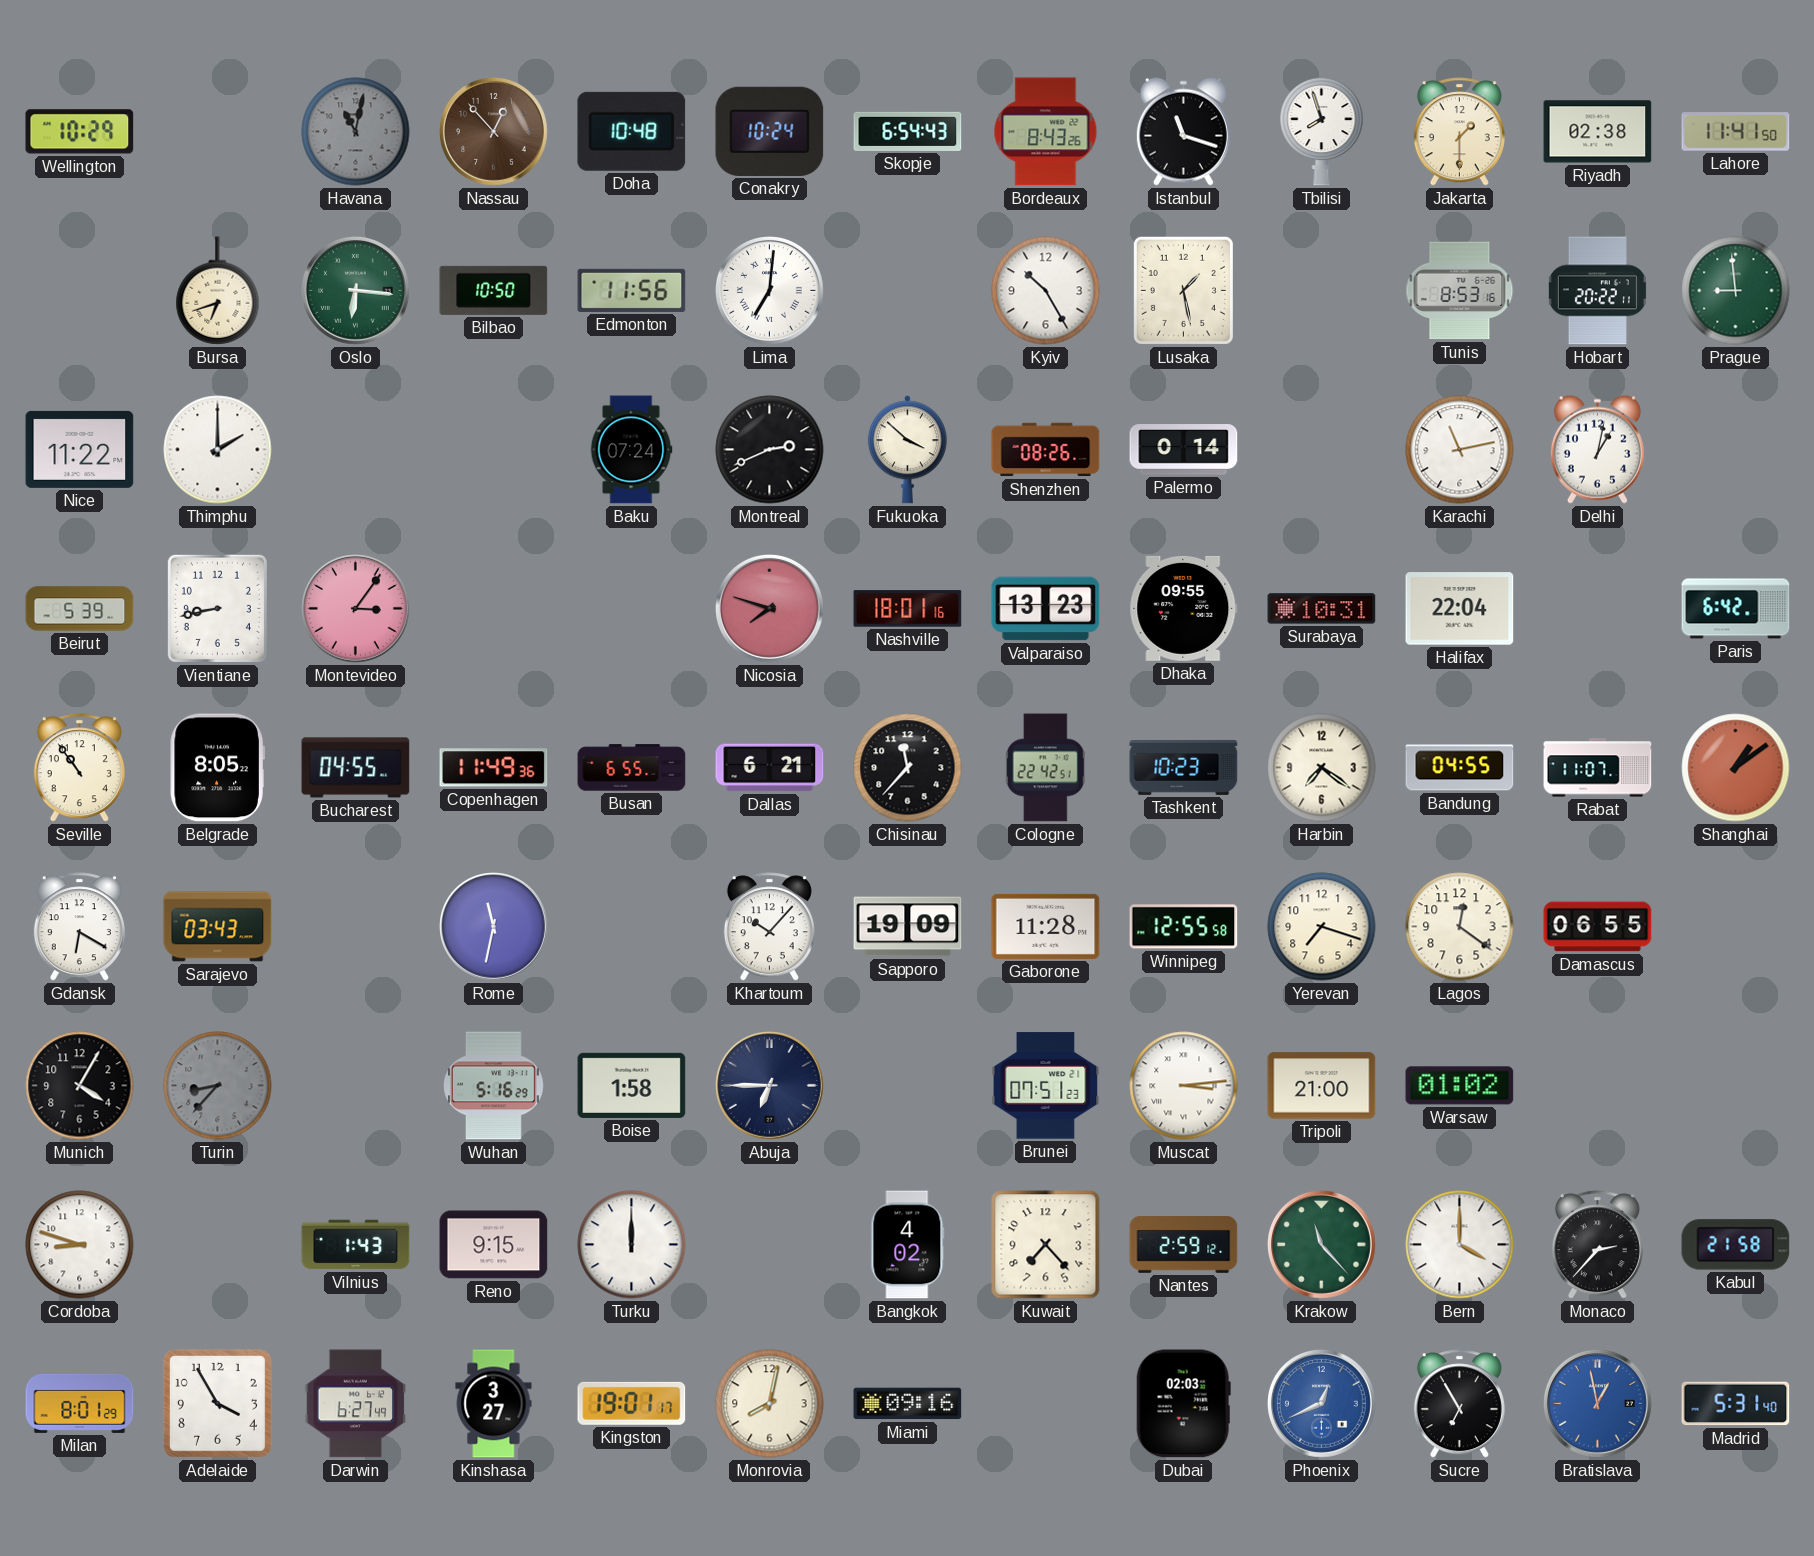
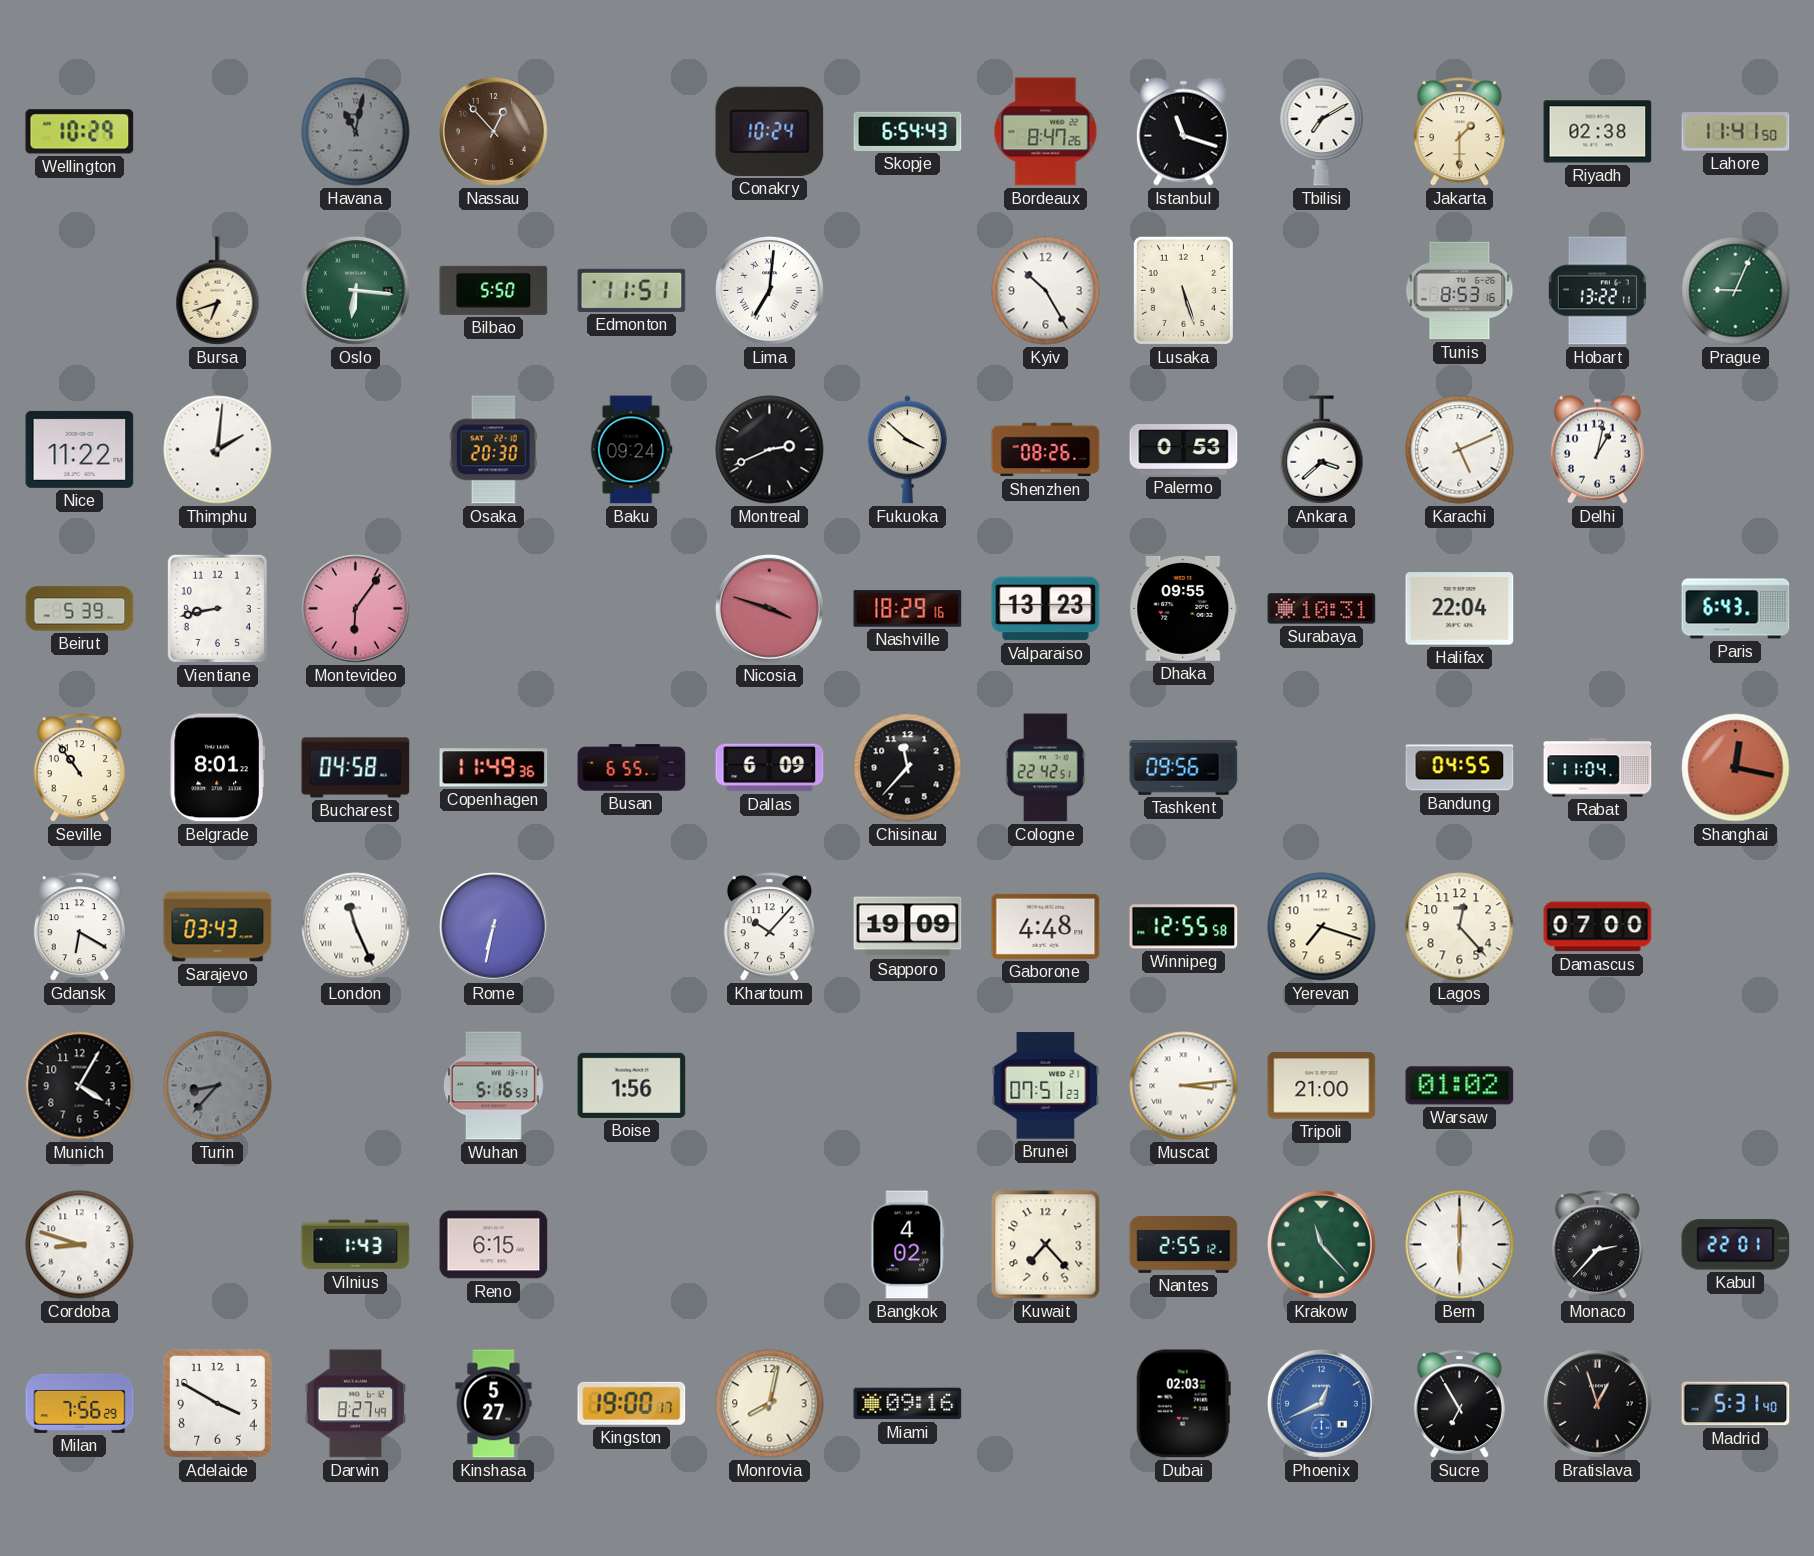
Doha: 10:48 -> none (632, 131)
Bordeaux: 8:43 -> 8:47 (1046, 132)
Tbilisi: 7:57 -> 7:10 (1322, 131)
Bilbao: 10:50 -> 5:50 (494, 290)
Edmonton: 11:56 -> 11:51 (632, 290)
Lusaka: 1:28 -> 5:27 (1183, 290)
Hobart: 20:22 -> 13:22 (1597, 291)
Prague: 8:59 -> 9:04 (1736, 291)
Thimphu: 2:00 -> 2:01 (218, 450)
Osaka: none -> 20:30 (493, 450)
Baku: 07:24 -> 09:24 (631, 450)
Palermo: 0:14 -> 0:53 (1184, 450)
Ankara: none -> 3:38 (1322, 450)
Karachi: 11:13 -> 5:11 (1460, 450)
Montevideo: 3:06 -> 6:06 (356, 609)
Nicosia: 7:48 -> 3:48 (770, 609)
Nashville: 18:01 -> 18:29 (908, 609)
Paris: 6:42 -> 6:43 (1736, 609)
Belgrade: 8:05 -> 8:01 (217, 768)
Bucharest: 04:55 -> 04:58 (356, 768)
Dallas: 6:21 -> 6:09 (770, 768)
Tashkent: 10:23 -> 09:56 (1184, 767)
Harbin: 7:21 -> none (1322, 768)
Rabat: 11:07 -> 11:04 (1598, 768)
Shanghai: 1:09 -> 12:17 (1736, 768)
London: none -> 11:26 (356, 927)
Rome: 11:32 -> 6:32 (494, 927)
Gaborone: 11:28 -> 4:48 (1046, 926)
Lagos: 12:21 -> 12:23 (1460, 927)
Damascus: 06:55 -> 07:00 (1598, 927)
Wuhan: 5:16:29 -> 5:16:53 (494, 1086)
Boise: 1:58 -> 1:56 (632, 1085)
Abuja: 6:45 -> none (770, 1086)
Reno: 9:15 -> 6:15 (494, 1245)
Turku: 12:00 -> none (632, 1245)
Nantes: 2:59 -> 2:55 (1184, 1244)
Bern: 4:00 -> 6:00 (1460, 1245)
Kabul: 21:58 -> 22:01 (1736, 1245)
Milan: 8:01 -> 7:56 (80, 1403)
Adelaide: 3:55 -> 3:50 (217, 1403)
Darwin: 6:27 -> 8:27 (356, 1404)
Kinshasa: 3:27 -> 5:27 (494, 1404)
Kingston: 19:01 -> 19:00 (632, 1403)
Bratislava: 12:58 -> 12:57 (1598, 1404)
Bratislava dial: blue -> black (1598, 1404)
